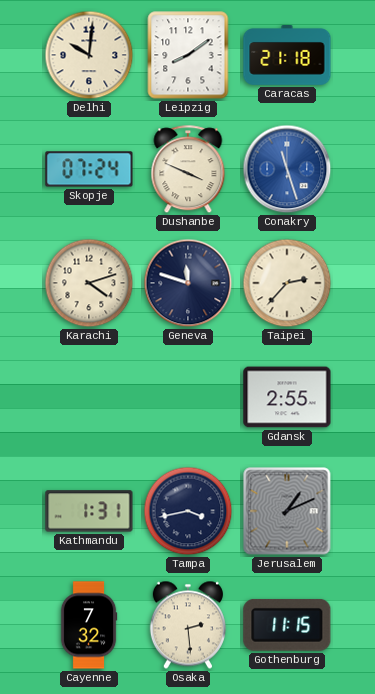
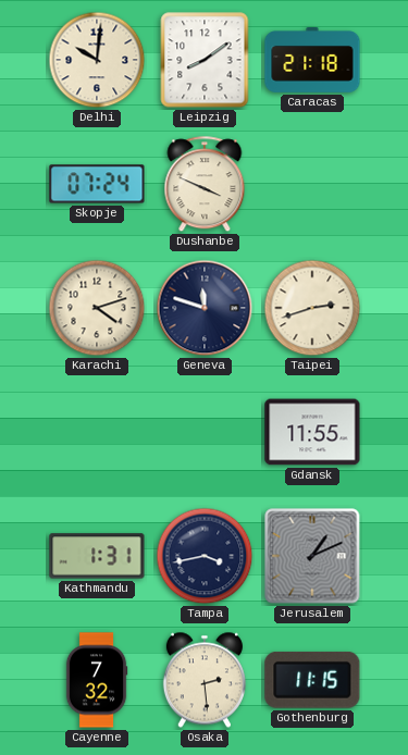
Conakry: 11:27 -> none (287, 169)
Taipei: 2:37 -> 2:42 (312, 308)
Gdansk: 2:55 -> 11:55 (312, 432)
